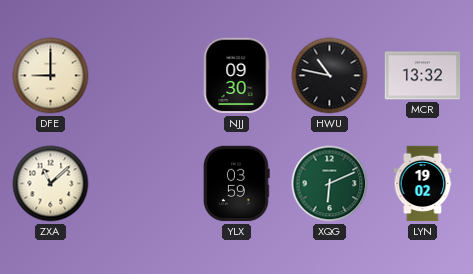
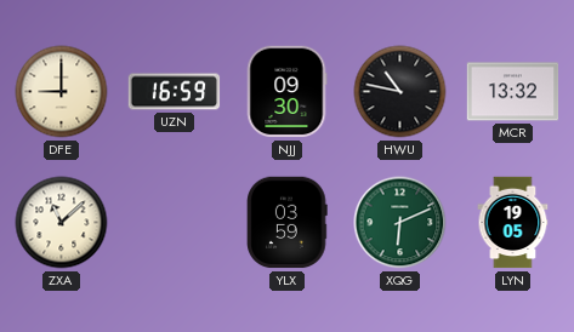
UZN: none -> 16:59 (175, 92)
LYN: 19:02 -> 19:05 (513, 223)
